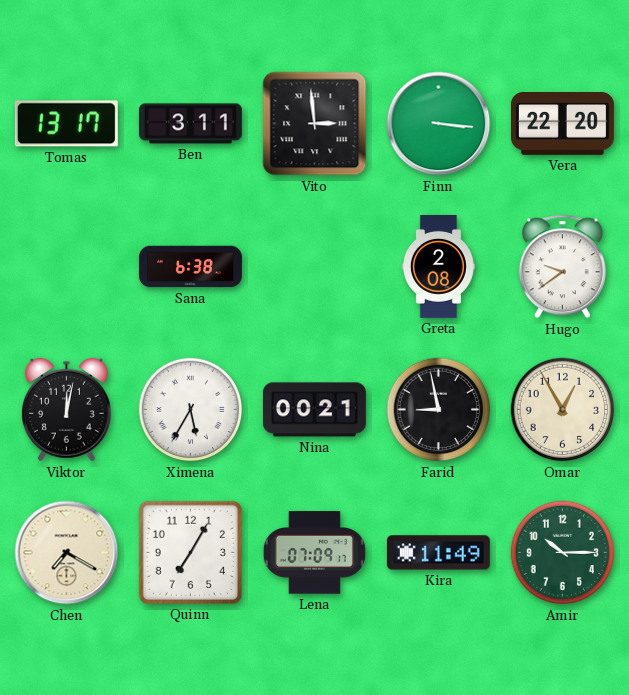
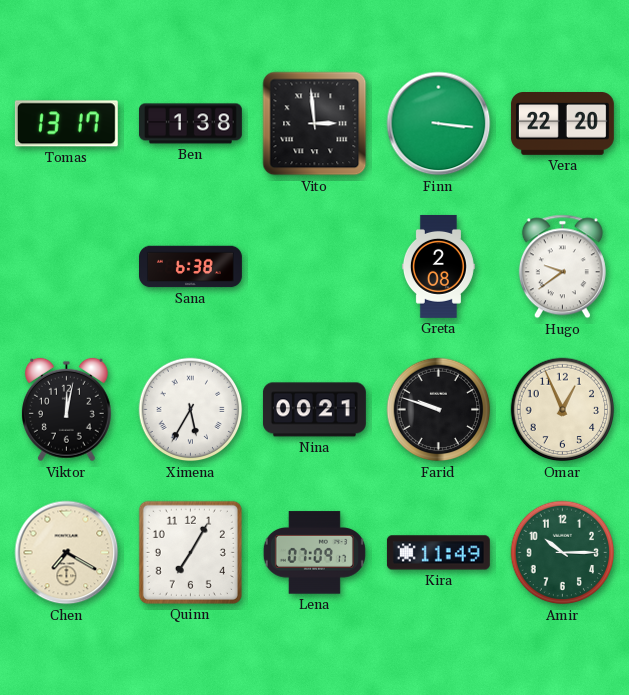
Ben: 3:11 -> 1:38 (190, 124)
Farid: 8:58 -> 9:48 (439, 410)
Omar: 12:55 -> 12:56 (563, 410)
